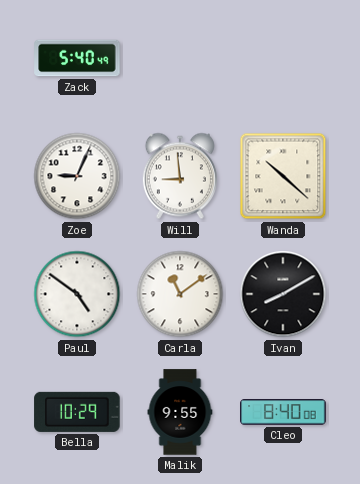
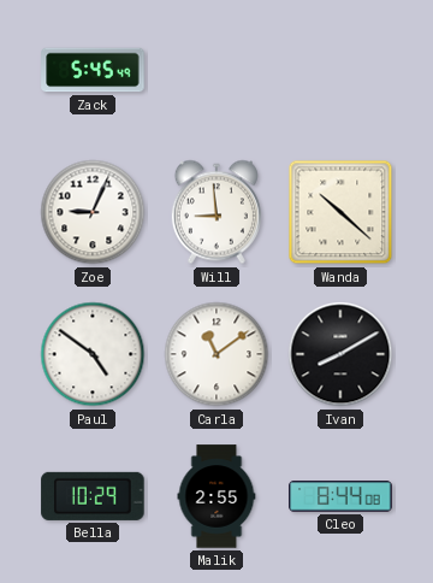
Zack: 5:40 -> 5:45 (93, 70)
Malik: 9:55 -> 2:55 (216, 496)
Cleo: 8:40 -> 8:44 (340, 496)
